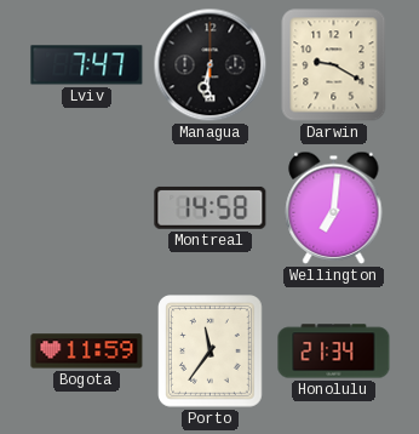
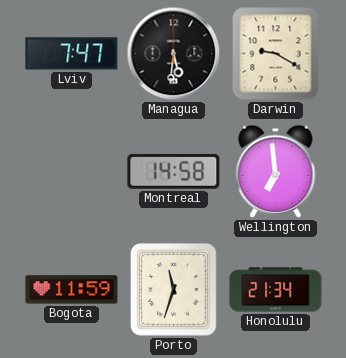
Managua: 6:31 -> 5:31 (174, 54)
Wellington: 7:01 -> 6:59 (276, 171)
Porto: 11:36 -> 11:33 (174, 290)
